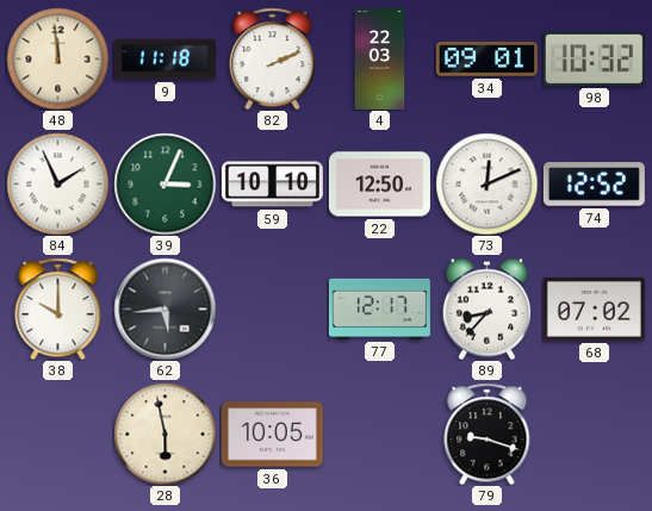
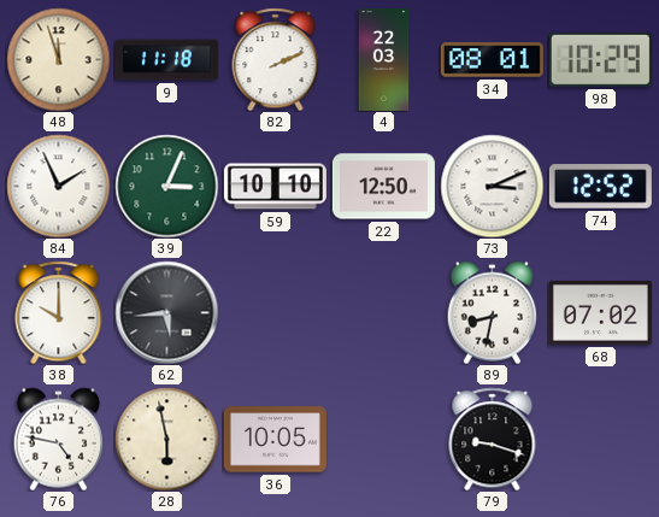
48: 11:59 -> 11:57 (58, 59)
34: 09:01 -> 08:01 (492, 60)
98: 10:32 -> 10:29 (600, 59)
73: 12:11 -> 3:11 (492, 186)
77: 12:17 -> none (379, 309)
89: 8:37 -> 8:32 (492, 312)
76: none -> 4:47 (58, 439)
